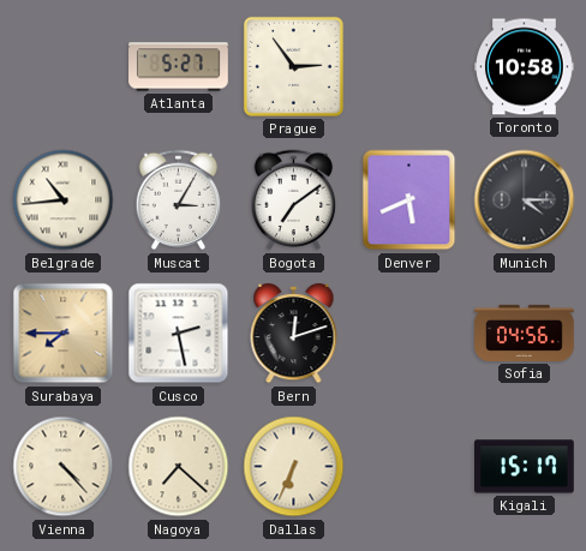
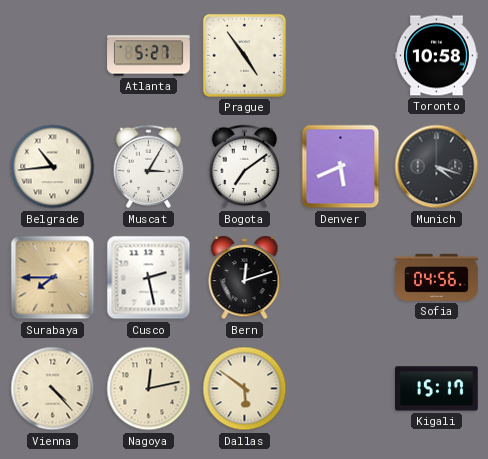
Prague: 2:54 -> 4:54 (244, 55)
Munich: 4:15 -> 4:18 (437, 167)
Nagoya: 7:22 -> 12:13 (149, 389)
Dallas: 6:34 -> 5:51 (245, 389)
